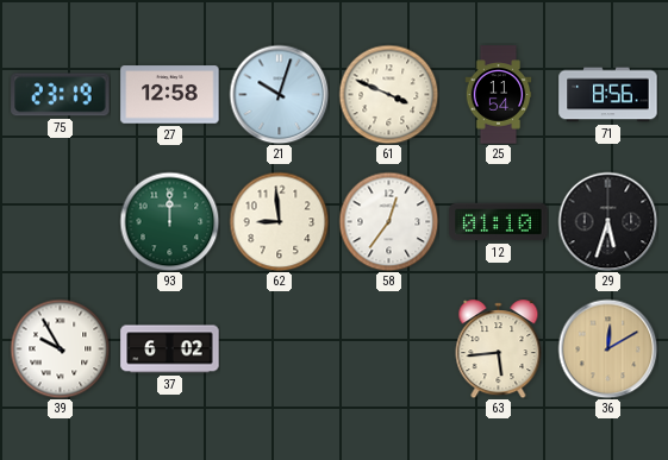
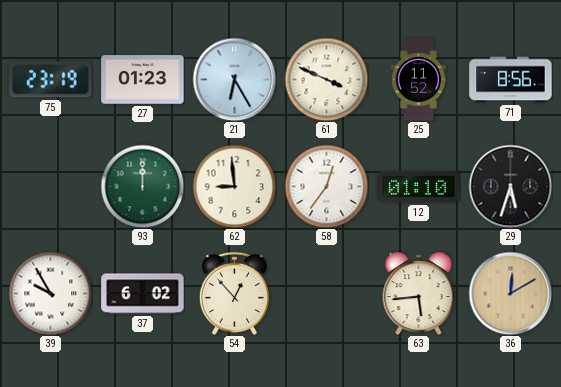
27: 12:58 -> 01:23 (143, 80)
21: 10:03 -> 6:25 (234, 79)
25: 11:54 -> 11:52 (419, 80)
54: none -> 12:53 (234, 293)
